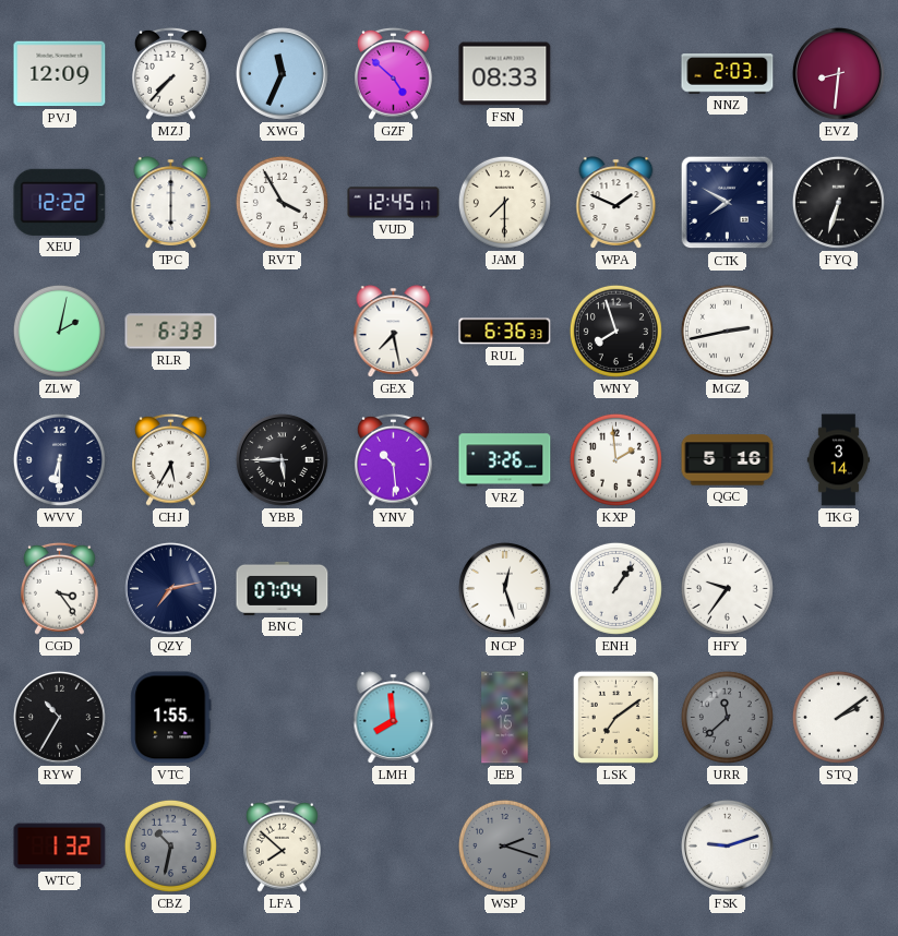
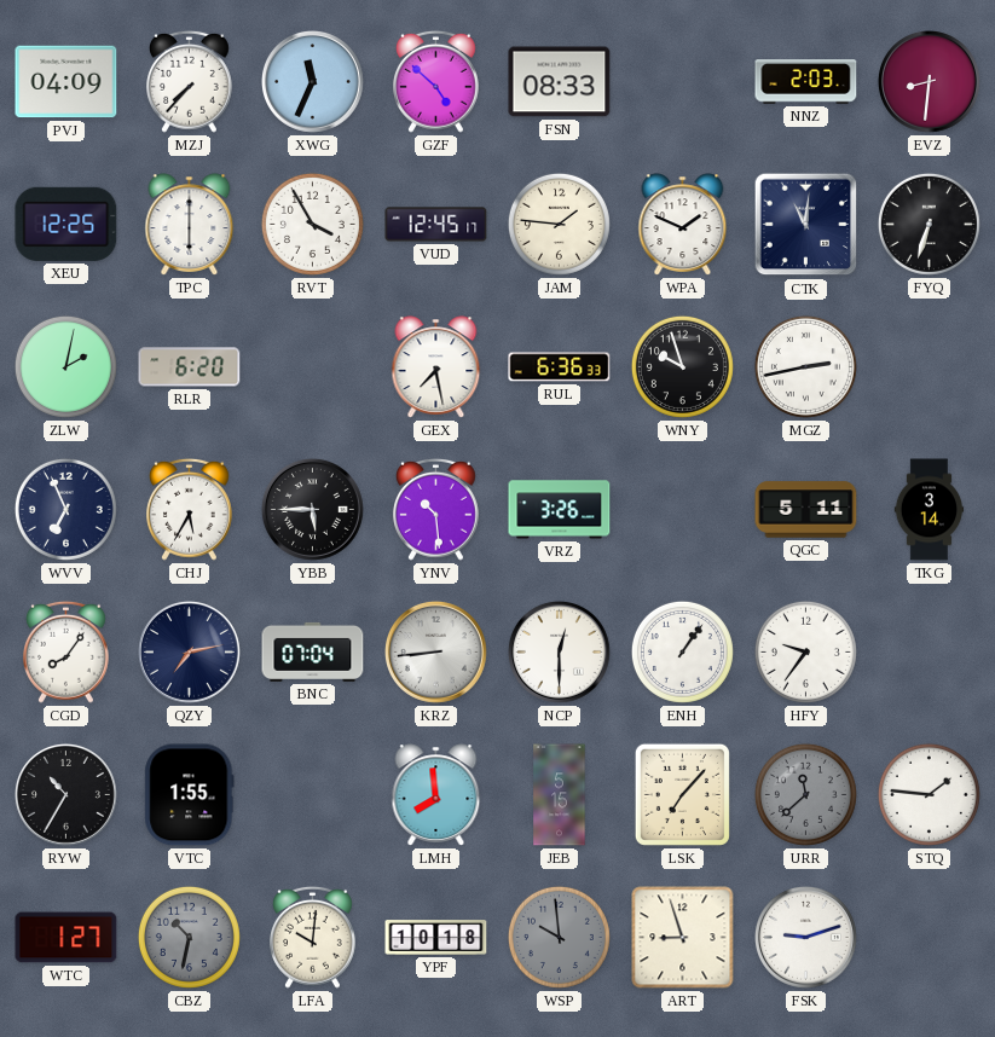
PVJ: 12:09 -> 04:09 (66, 82)
XEU: 12:22 -> 12:25 (66, 224)
JAM: 7:30 -> 1:46 (559, 224)
CTK: 7:50 -> 11:01 (806, 225)
RLR: 6:33 -> 6:20 (190, 367)
WNY: 7:57 -> 9:57 (682, 366)
WVV: 6:30 -> 6:56 (65, 509)
KXP: 1:59 -> none (615, 459)
QGC: 5:16 -> 5:11 (806, 510)
CGD: 3:24 -> 8:06 (66, 651)
KRZ: none -> 8:44 (435, 651)
NCP: 12:27 -> 12:30 (559, 651)
LSK: 7:09 -> 7:07 (682, 794)
STQ: 2:09 -> 1:46 (929, 794)
WTC: 1:32 -> 1:27 (66, 938)
LFA: 7:52 -> 10:01 (313, 937)
YPF: none -> 10:18 (436, 938)
WSP: 2:18 -> 9:59 (559, 937)
ART: none -> 8:57 (683, 938)
